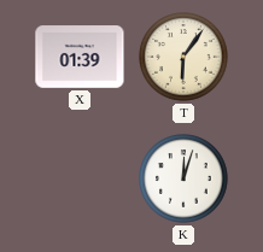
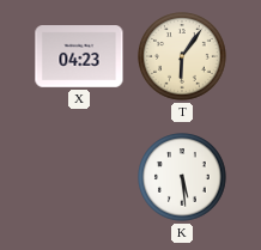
X: 01:39 -> 04:23 (79, 56)
K: 12:03 -> 5:29 (182, 177)
